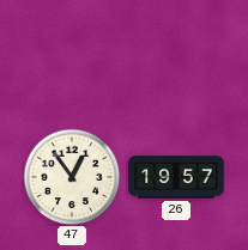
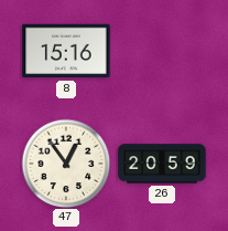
8: none -> 15:16 (66, 51)
26: 19:57 -> 20:59 (162, 164)
